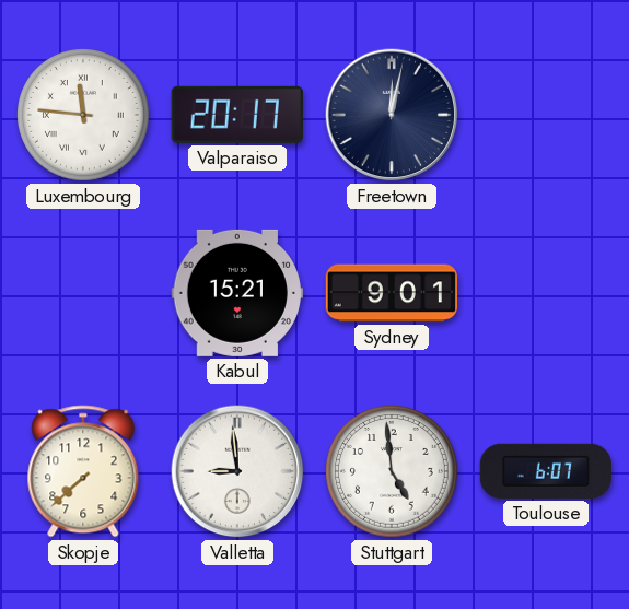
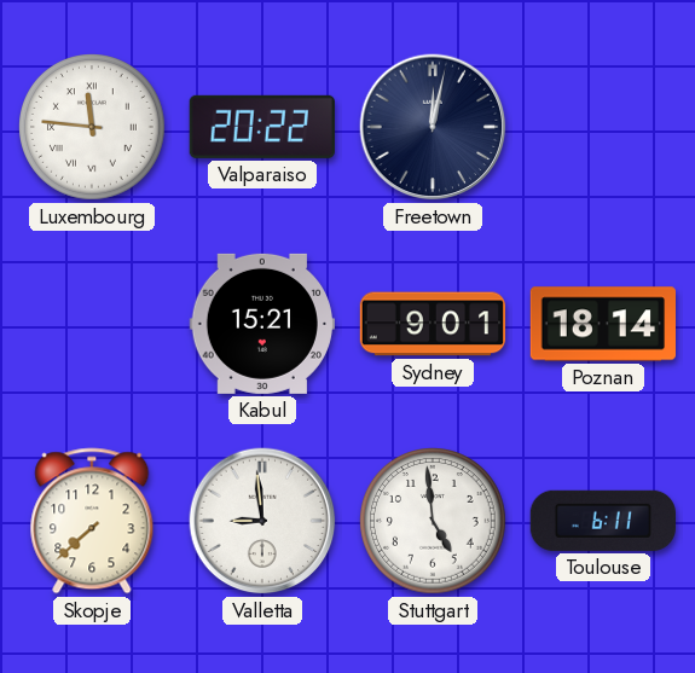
Valparaiso: 20:17 -> 20:22 (262, 127)
Poznan: none -> 18:14 (602, 324)
Toulouse: 6:07 -> 6:11 (603, 521)
